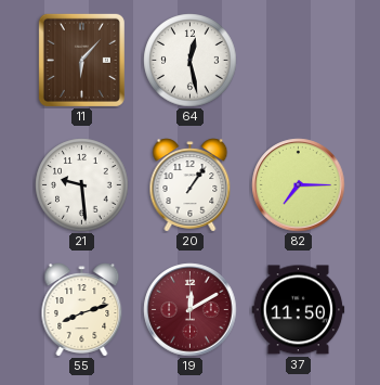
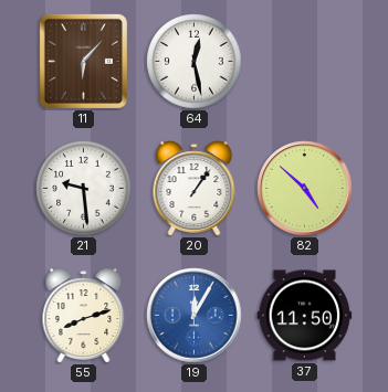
82: 7:15 -> 4:52 (305, 189)
19: 12:10 -> 12:05 (195, 316)
19 dial: burgundy -> blue (195, 316)
